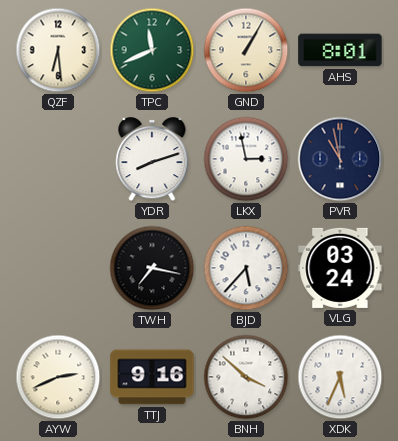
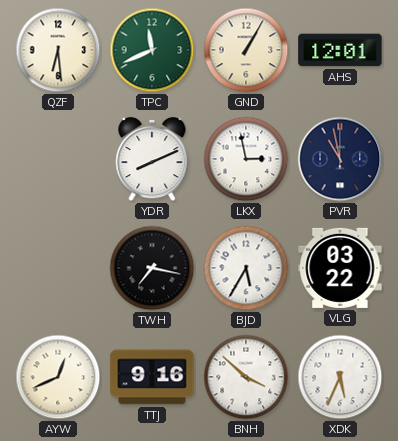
AHS: 8:01 -> 12:01 (340, 50)
YDR: 8:12 -> 8:11 (152, 159)
BJD: 5:37 -> 5:35 (246, 268)
VLG: 03:24 -> 03:22 (340, 268)
AYW: 2:41 -> 12:41 (58, 377)
